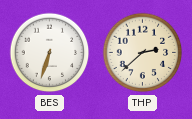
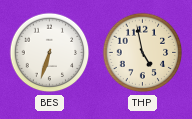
THP: 2:38 -> 4:58 (143, 53)
